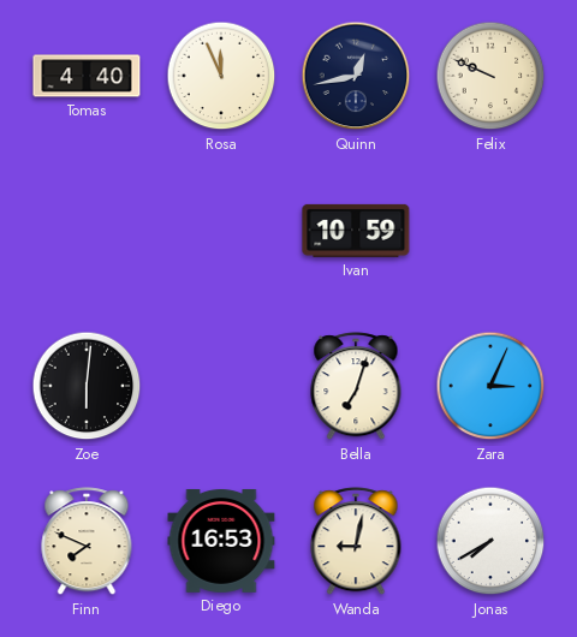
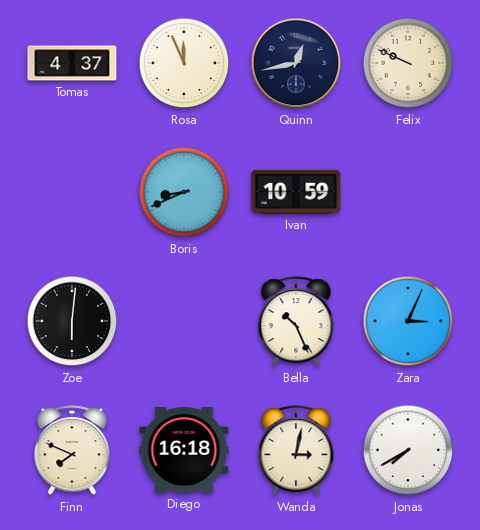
Tomas: 4:40 -> 4:37 (72, 63)
Boris: none -> 8:41 (184, 192)
Bella: 7:03 -> 10:26 (296, 322)
Diego: 16:53 -> 16:18 (184, 451)
Wanda: 9:02 -> 3:02 (296, 451)
